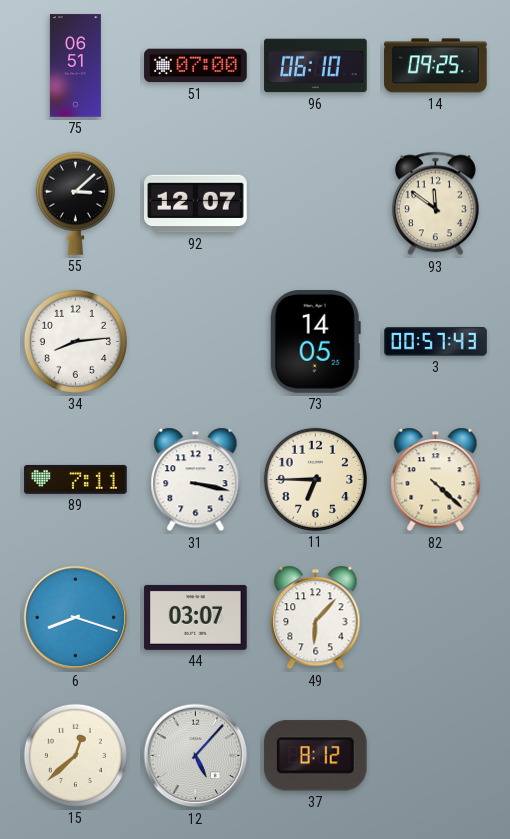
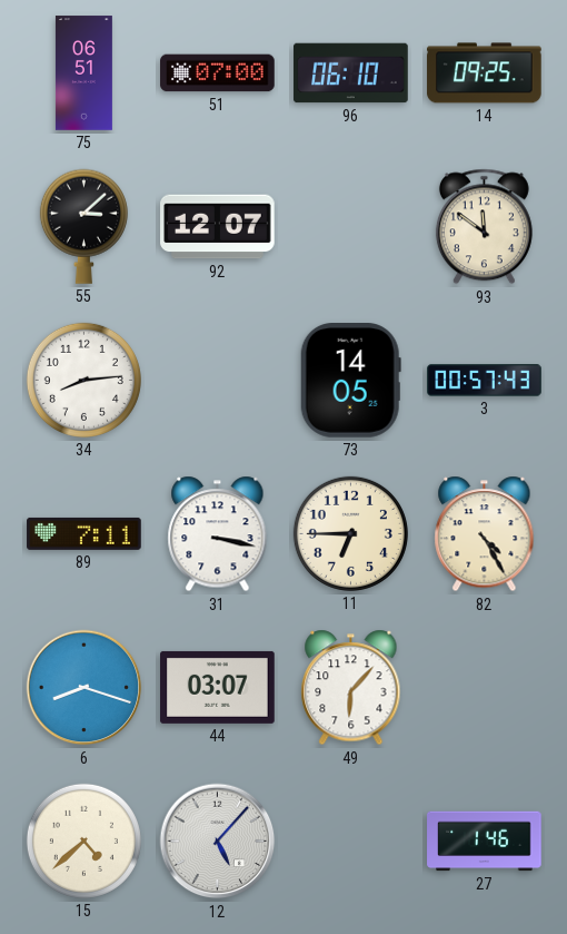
82: 4:22 -> 4:25 (485, 534)
15: 12:38 -> 4:38 (83, 840)
37: 8:12 -> none (315, 756)
27: none -> 1:46 (485, 842)
